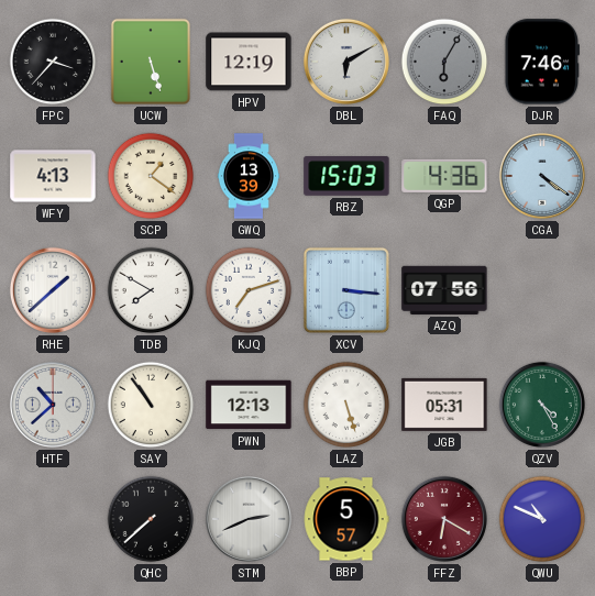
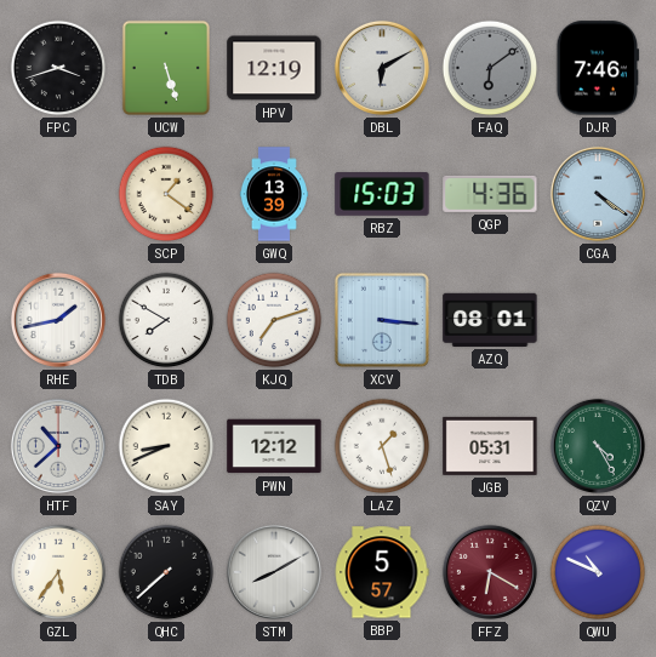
FPC: 3:37 -> 3:42 (58, 68)
FAQ: 6:05 -> 6:09 (490, 68)
WFY: 4:13 -> none (53, 176)
RHE: 1:38 -> 1:43 (58, 320)
AZQ: 07:56 -> 08:01 (490, 320)
SAY: 10:54 -> 8:41 (166, 446)
PWN: 12:13 -> 12:12 (274, 446)
LAZ: 5:27 -> 1:27 (382, 446)
GZL: none -> 5:36 (58, 572)
STM: 2:41 -> 8:10 (274, 572)
